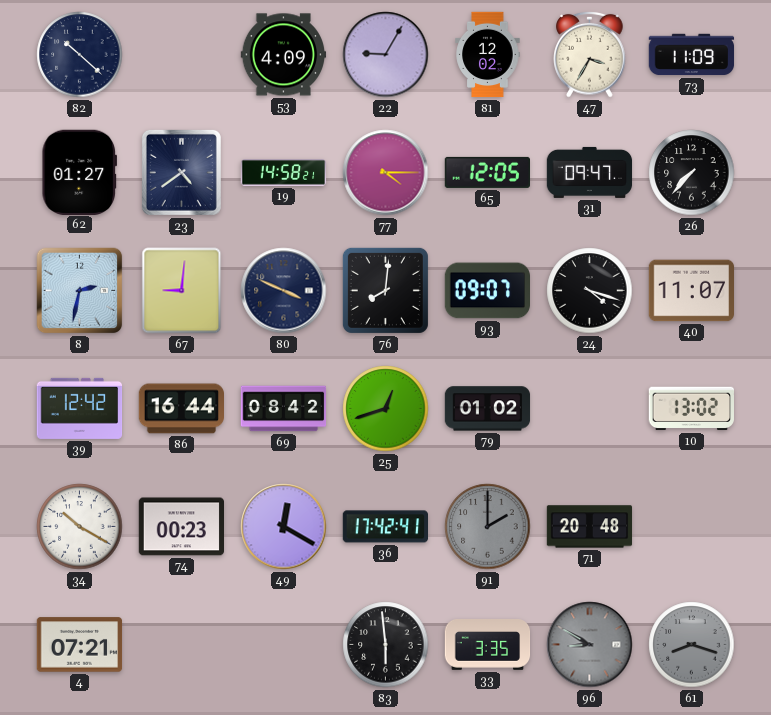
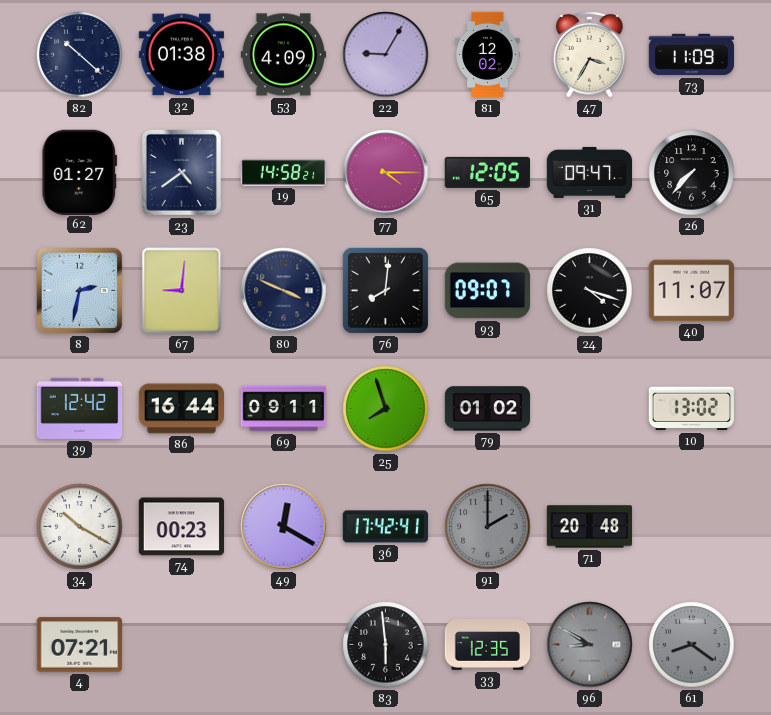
32: none -> 01:38 (181, 55)
69: 08:42 -> 09:11 (284, 409)
25: 12:42 -> 7:57 (386, 409)
33: 3:35 -> 12:35 (488, 645)
61: 8:18 -> 8:21 (692, 645)
